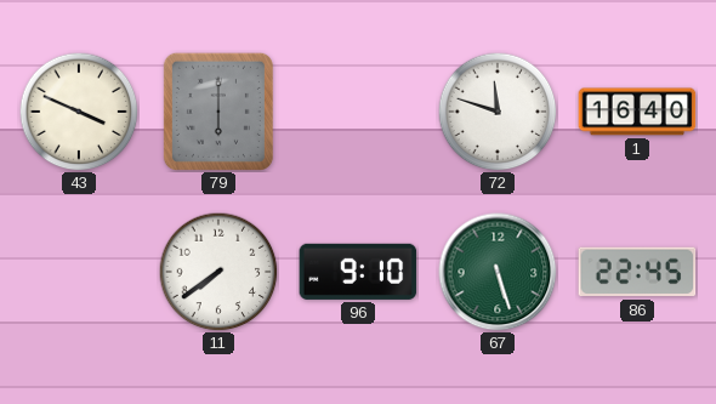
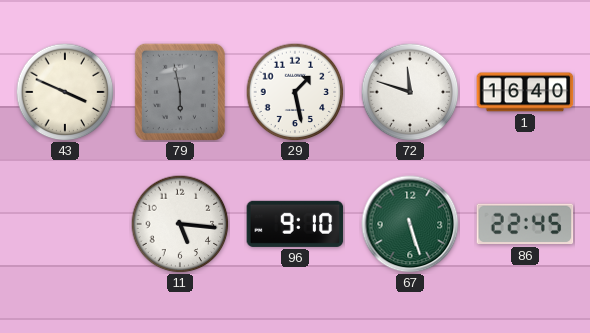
79: 6:00 -> 5:58 (180, 92)
29: none -> 1:28 (295, 92)
11: 7:39 -> 5:16 (180, 224)
